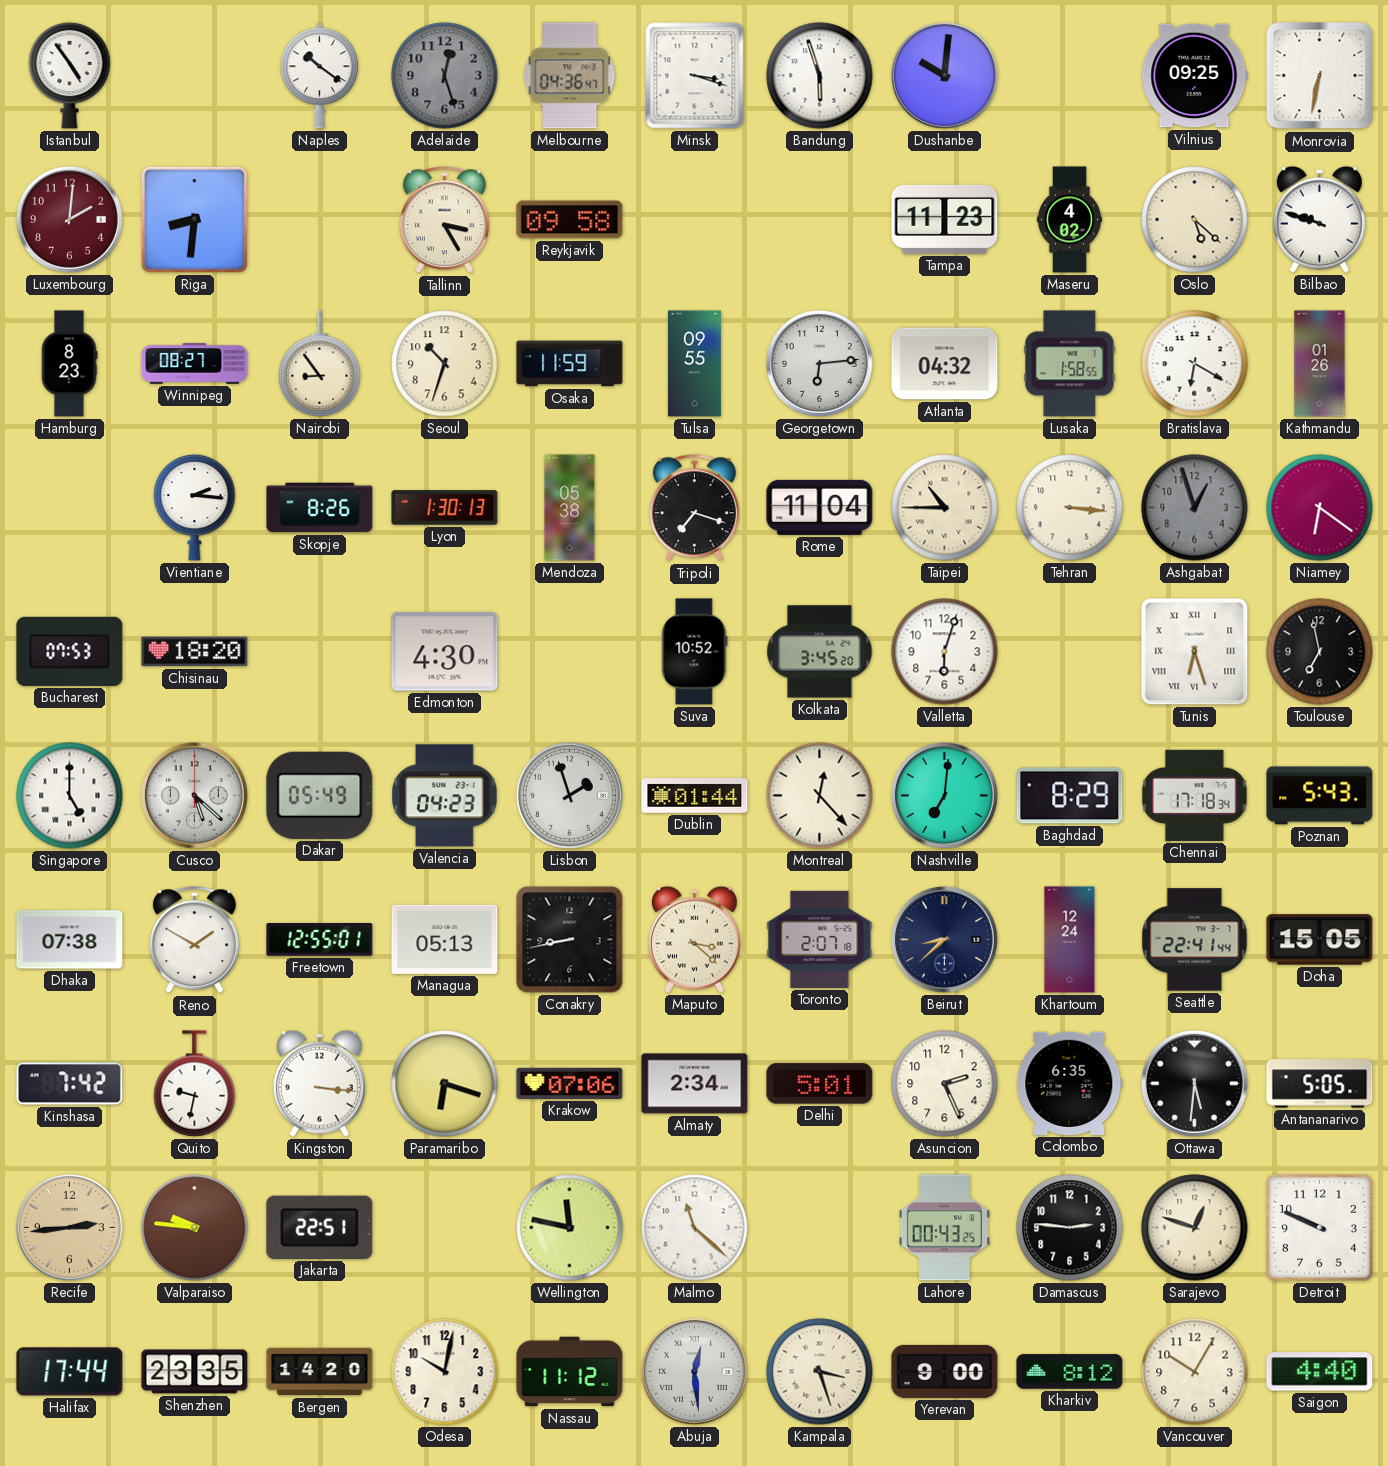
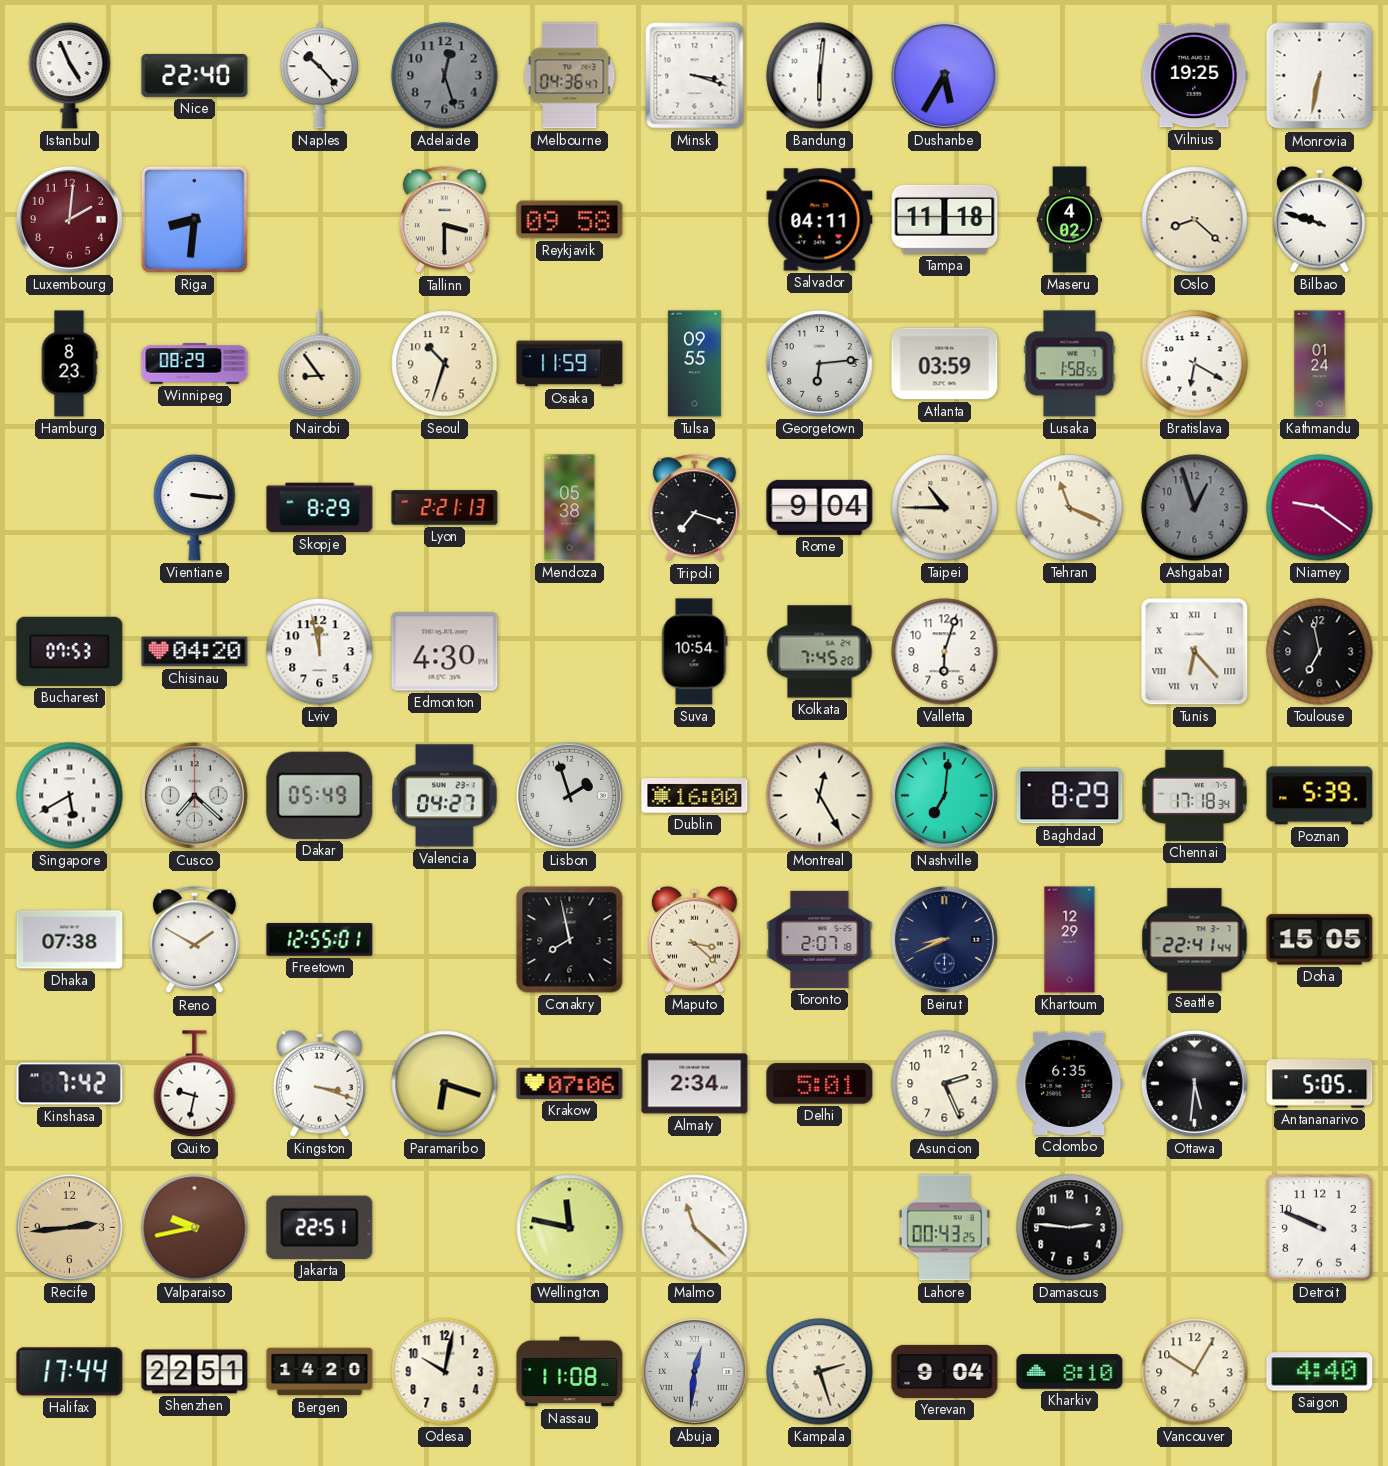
Istanbul: 4:54 -> 4:56 (70, 75)
Nice: none -> 22:40 (195, 75)
Naples: 10:21 -> 10:23 (319, 76)
Bandung: 5:57 -> 6:01 (820, 76)
Dushanbe: 10:01 -> 5:35 (944, 75)
Vilnius: 09:25 -> 19:25 (1195, 76)
Tallinn: 3:25 -> 3:30 (444, 220)
Salvador: none -> 04:11 (820, 220)
Tampa: 11:23 -> 11:18 (945, 219)
Oslo: 5:22 -> 8:22 (1195, 220)
Winnipeg: 08:27 -> 08:29 (195, 364)
Atlanta: 04:32 -> 03:59 (945, 364)
Kathmandu: 01:26 -> 01:24 (1320, 364)
Vientiane: 2:16 -> 3:16 (195, 507)
Skopje: 8:26 -> 8:29 (320, 508)
Lyon: 1:30 -> 2:21 (445, 508)
Rome: 11:04 -> 9:04 (820, 507)
Tehran: 3:16 -> 11:19 (1070, 508)
Niamey: 6:21 -> 9:21 (1320, 508)
Chisinau: 18:20 -> 04:20 (195, 652)
Lviv: none -> 11:58 (320, 652)
Suva: 10:52 -> 10:54 (695, 652)
Kolkata: 3:45 -> 7:45 (820, 652)
Tunis: 6:27 -> 6:23 (1195, 652)
Singapore: 5:00 -> 5:40 (70, 796)
Cusco: 5:22 -> 7:22 (194, 795)
Valencia: 04:23 -> 04:27 (445, 796)
Dublin: 01:44 -> 16:00 (695, 796)
Montreal: 12:23 -> 12:25 (820, 796)
Poznan: 5:43 -> 5:39 (1320, 796)
Managua: 05:13 -> none (445, 939)
Conakry: 8:43 -> 7:58 (570, 940)
Beirut: 8:38 -> 8:41 (944, 939)
Khartoum: 12:24 -> 12:29 (1070, 940)
Kingston: 3:16 -> 3:18 (319, 1083)
Valparaiso: 9:46 -> 9:43 (195, 1228)
Sarajevo: 12:48 -> none (1195, 1228)
Shenzhen: 23:35 -> 22:51 (195, 1372)
Nassau: 11:12 -> 11:08 (570, 1372)
Abuja: 12:29 -> 12:31 (694, 1371)
Kampala: 3:27 -> 2:27 (820, 1372)
Yerevan: 9:00 -> 9:04 (945, 1371)
Kharkiv: 8:12 -> 8:10 (1070, 1372)
